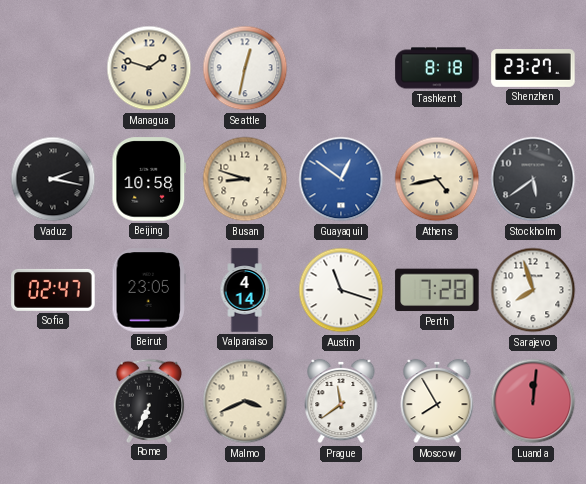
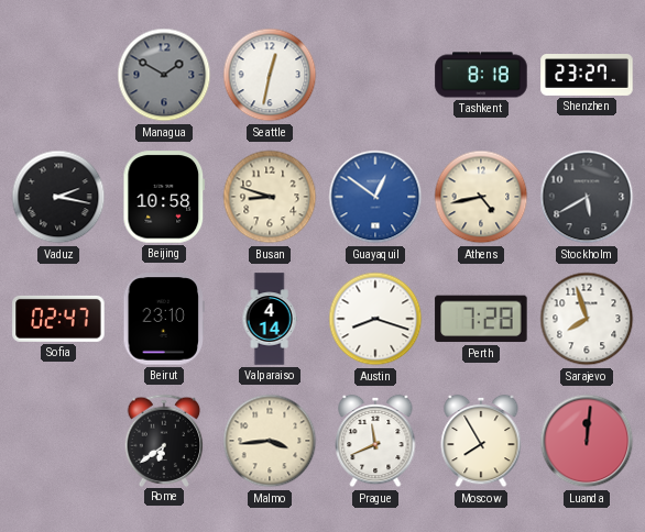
Managua: 1:48 -> 1:50 (164, 75)
Managua dial: cream -> grey (164, 75)
Stockholm: 5:39 -> 5:40 (587, 197)
Beirut: 23:05 -> 23:10 (163, 319)
Austin: 11:18 -> 8:18 (375, 319)
Rome: 6:34 -> 6:39 (164, 440)
Malmo: 3:41 -> 3:44 (270, 441)
Prague: 11:39 -> 11:41 (375, 441)
